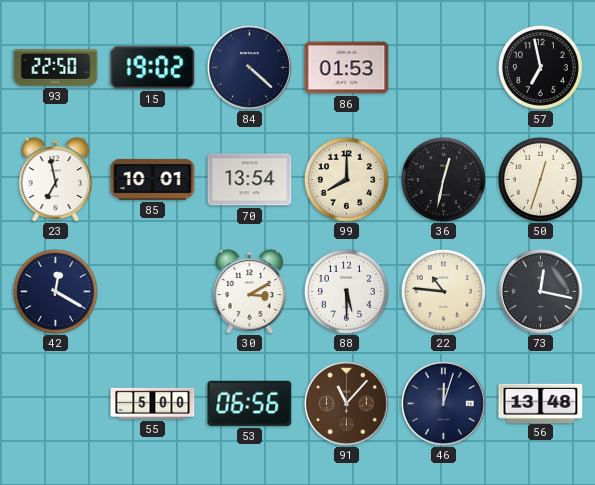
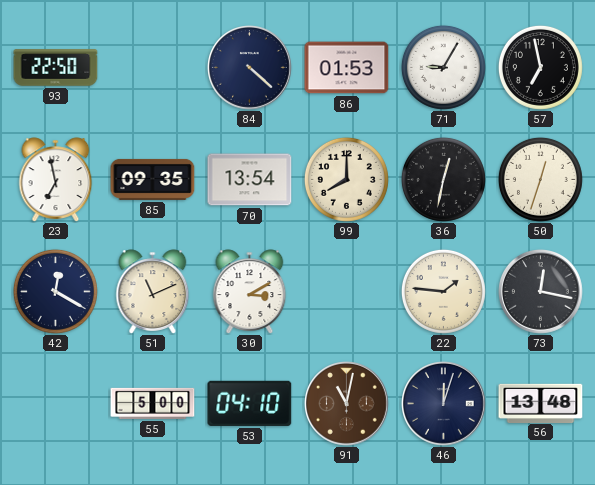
15: 19:02 -> none (153, 68)
71: none -> 9:05 (443, 67)
85: 10:01 -> 09:35 (153, 179)
51: none -> 11:11 (153, 292)
88: 5:30 -> none (346, 291)
22: 10:46 -> 1:46 (443, 291)
53: 06:56 -> 04:10 (250, 403)
91: 11:07 -> 11:02 (347, 404)
